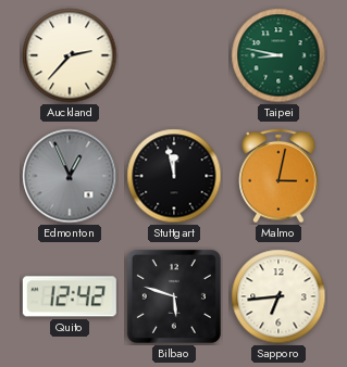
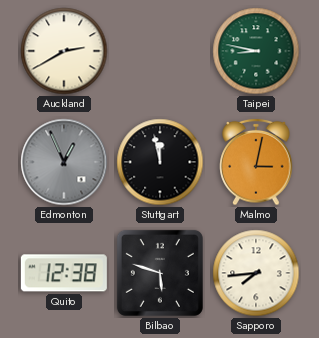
Auckland: 2:37 -> 2:40 (64, 51)
Quito: 12:42 -> 12:38 (64, 273)
Sapporo: 6:44 -> 7:44 (256, 273)
